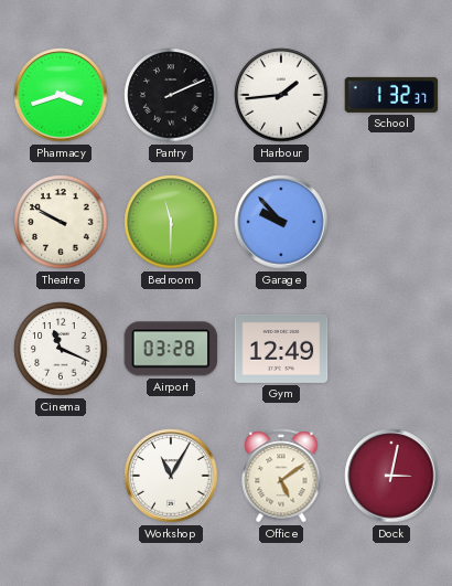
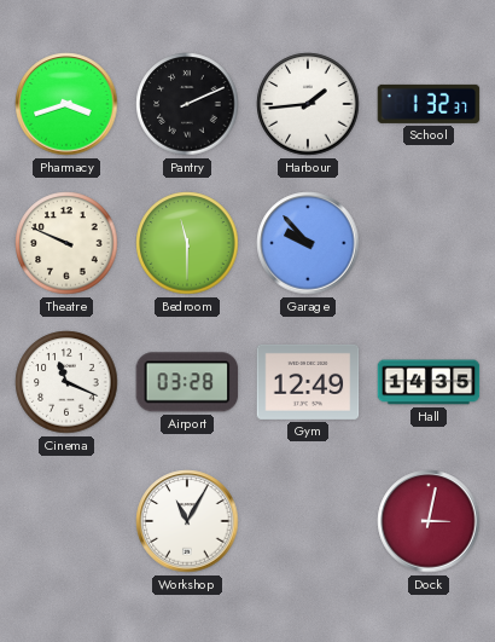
Theatre: 9:50 -> 9:49 (66, 243)
Hall: none -> 14:35 (429, 382)
Office: 5:09 -> none (281, 476)
